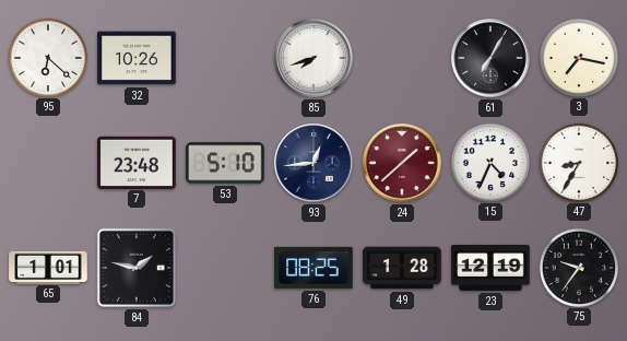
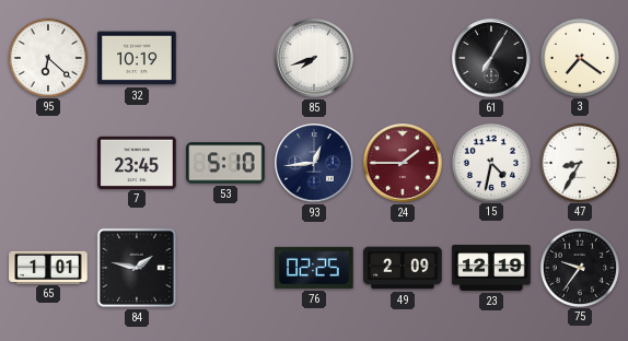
32: 10:26 -> 10:19 (137, 58)
3: 7:17 -> 7:21 (579, 57)
7: 23:48 -> 23:45 (137, 162)
24: 1:38 -> 1:45 (403, 163)
15: 4:34 -> 4:32 (490, 162)
76: 08:25 -> 02:25 (314, 268)
49: 1:28 -> 2:09 (403, 268)
